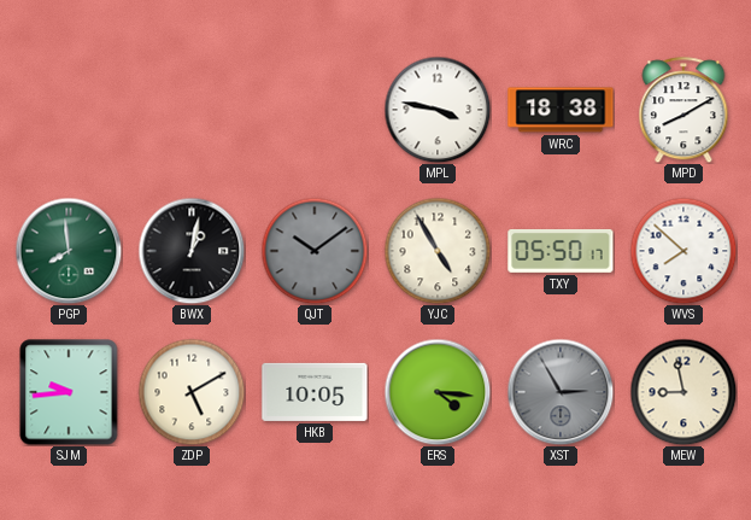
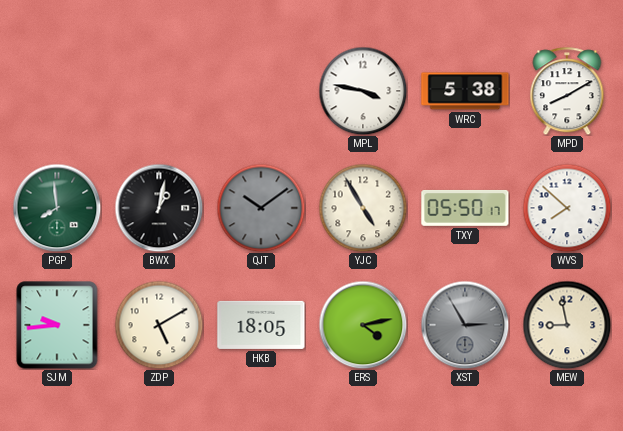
WRC: 18:38 -> 5:38 (465, 91)
HKB: 10:05 -> 18:05 (261, 325)
ERS: 4:16 -> 4:13 (363, 325)
